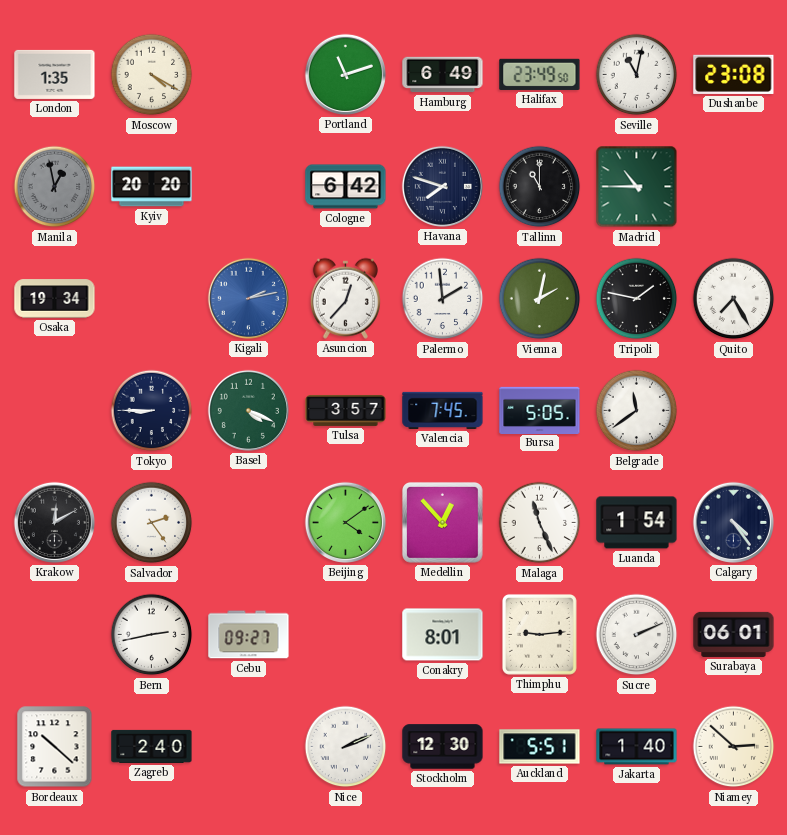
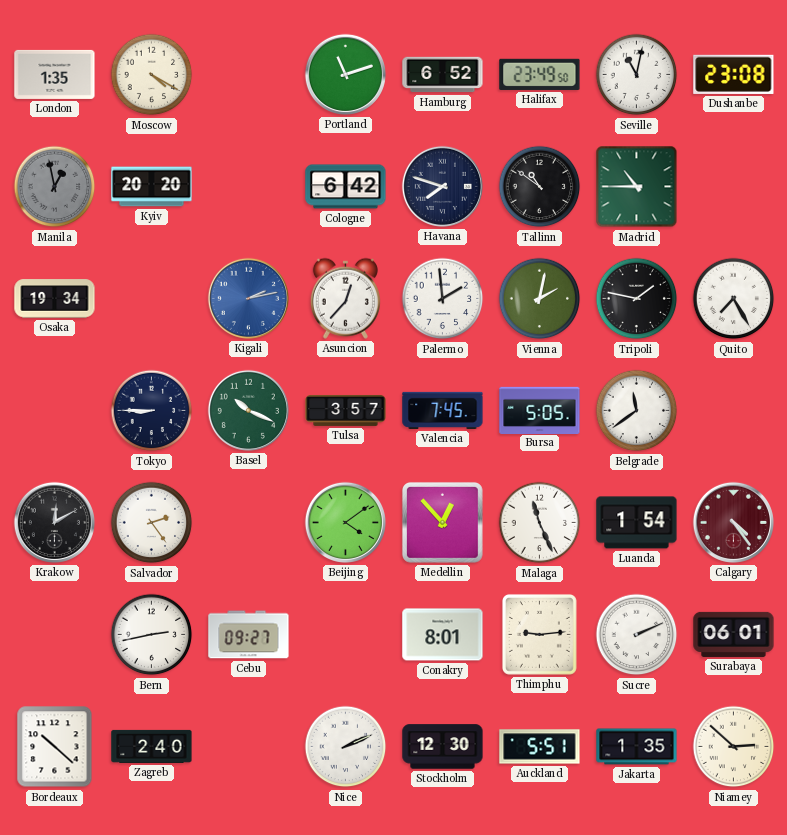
Hamburg: 6:49 -> 6:52 (443, 75)
Tallinn: 11:00 -> 10:51 (540, 187)
Basel: 4:19 -> 10:19 (248, 410)
Calgary dial: navy -> burgundy (733, 522)
Jakarta: 1:40 -> 1:35 (637, 747)
